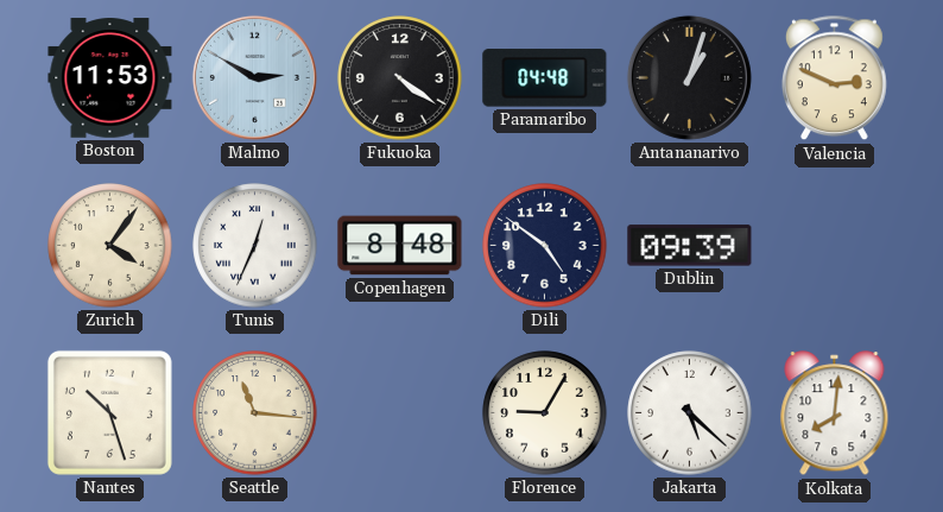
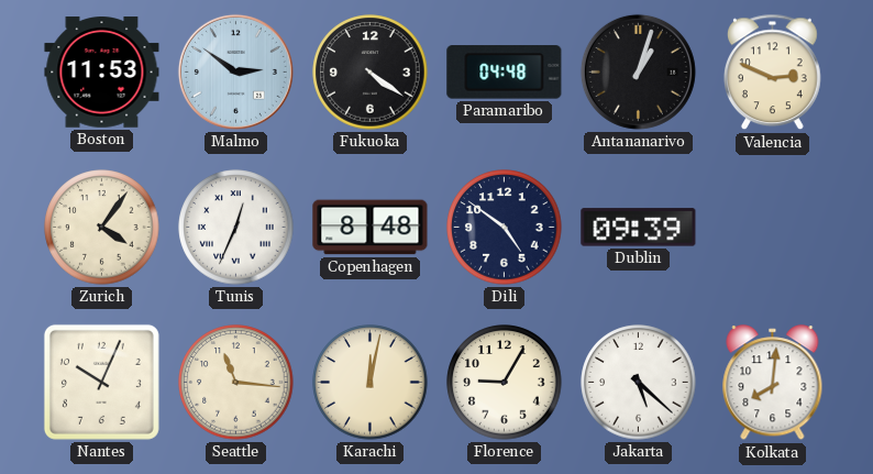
Malmo: 2:50 -> 2:51 (235, 71)
Nantes: 10:27 -> 10:04 (101, 382)
Karachi: none -> 12:02 (371, 383)
